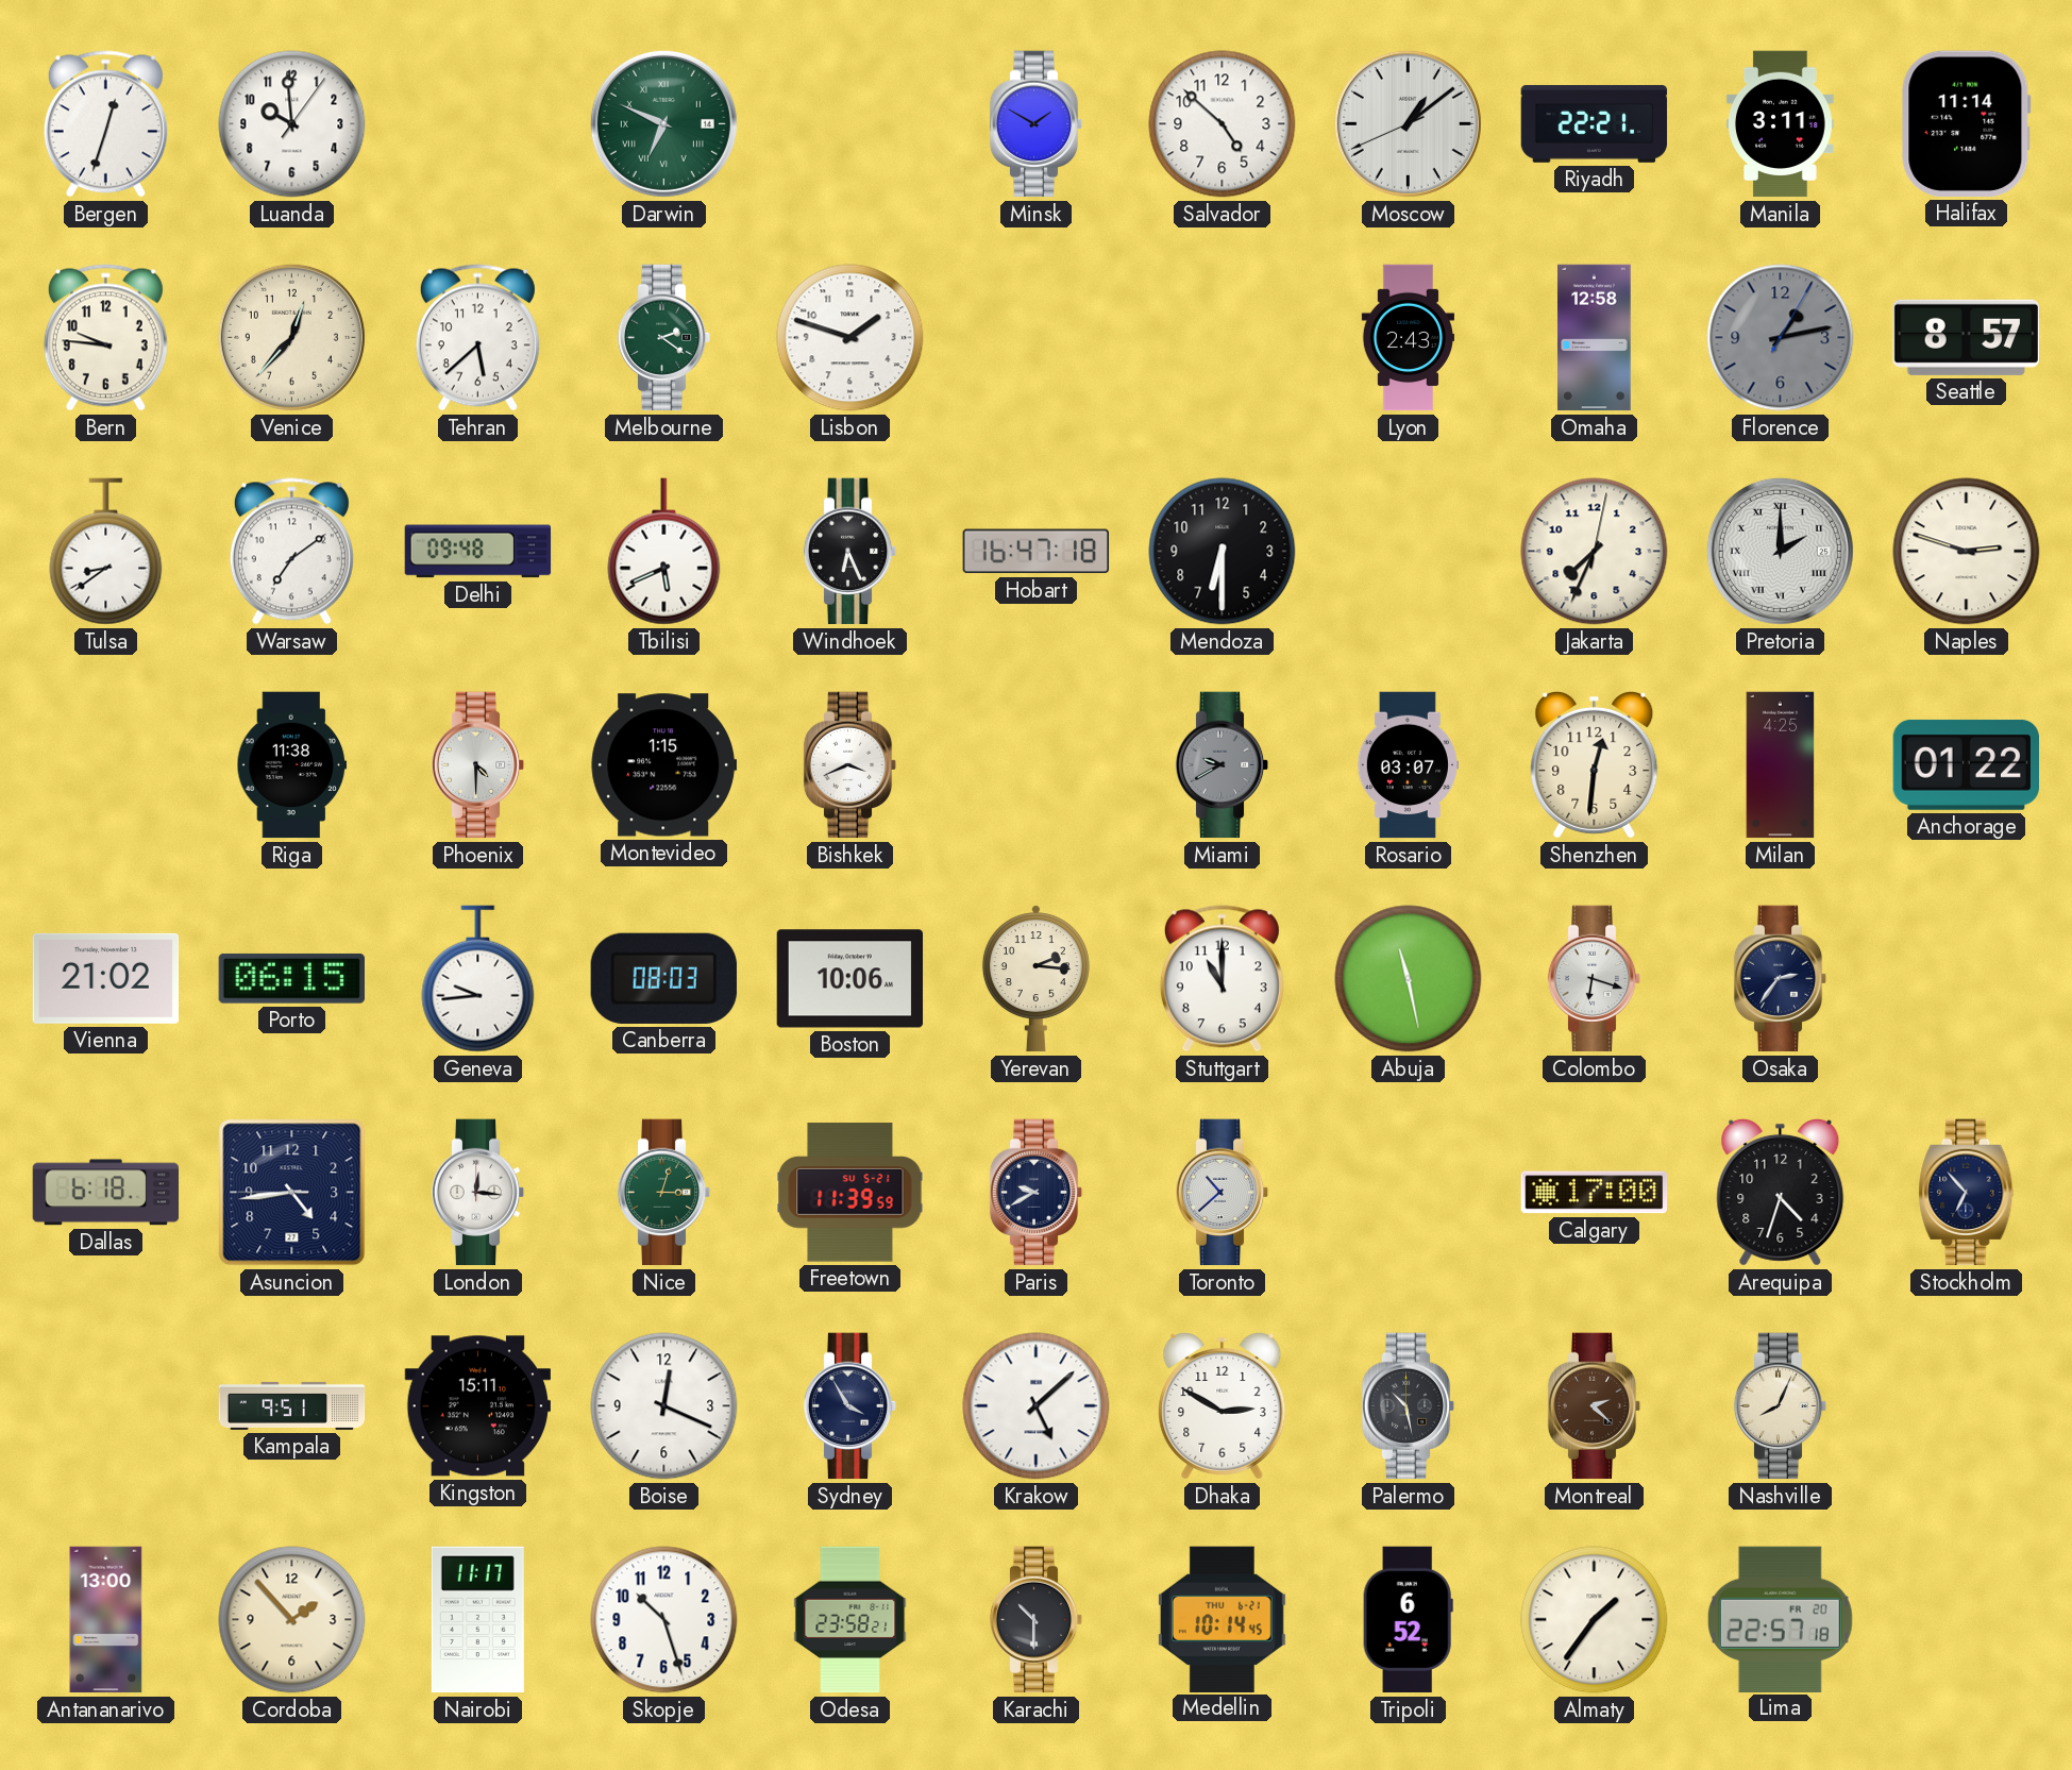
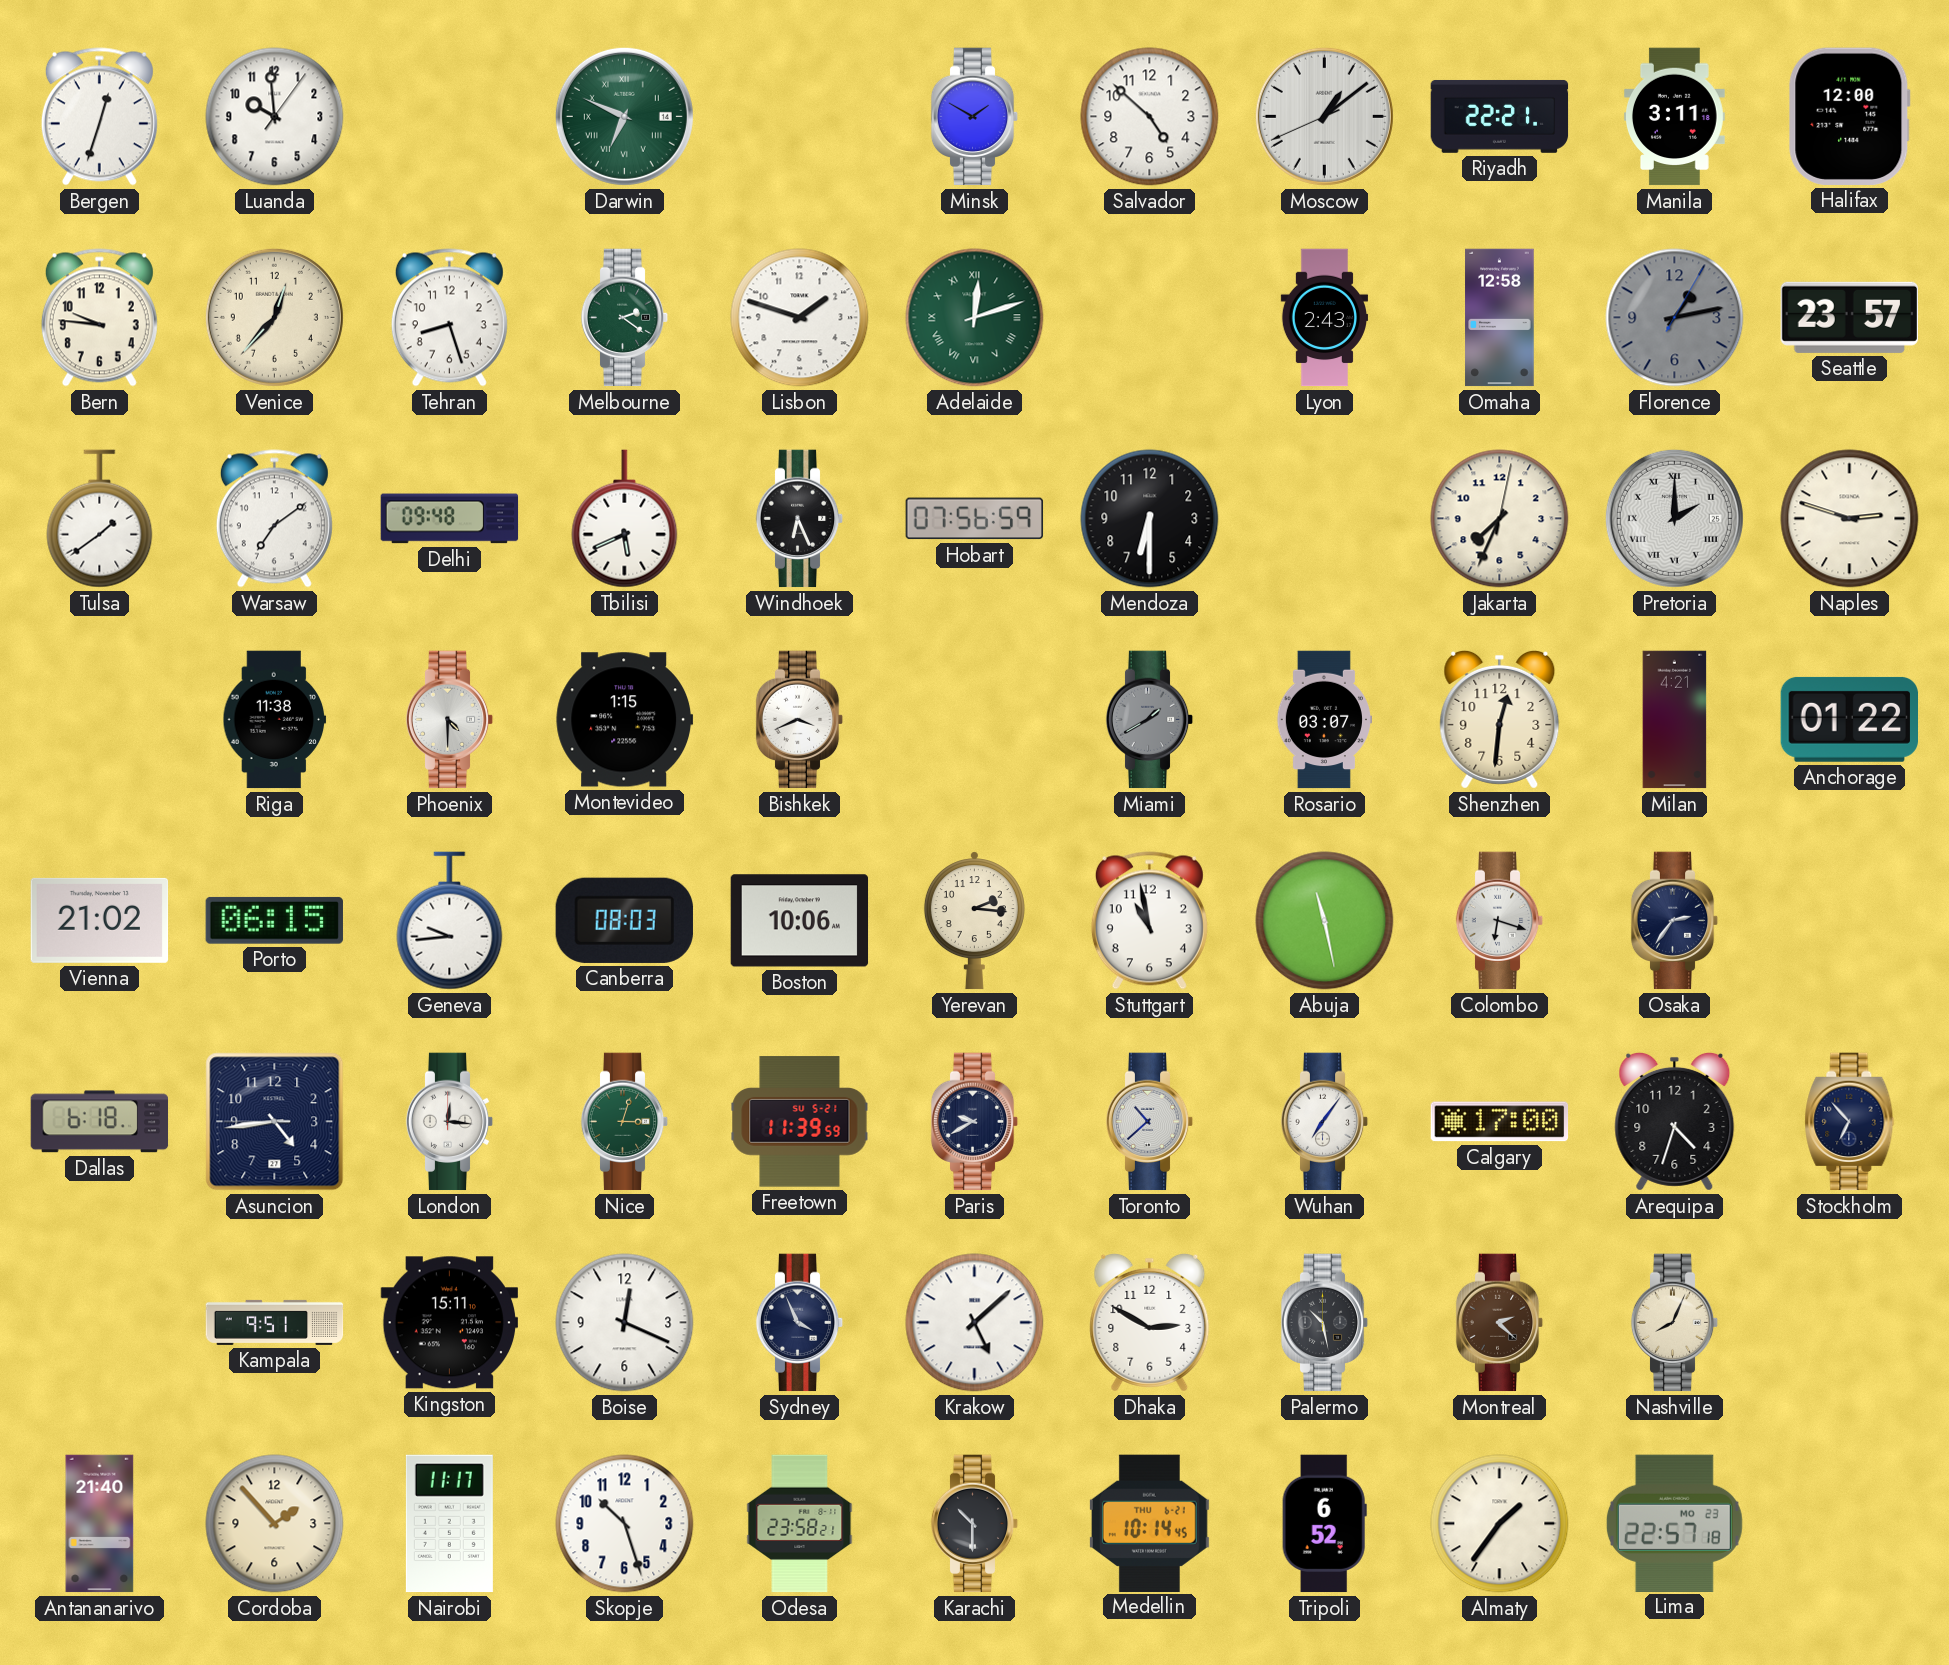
Halifax: 11:14 -> 12:00 (1850, 116)
Tehran: 5:38 -> 8:27 (449, 318)
Adelaide: none -> 12:12 (975, 318)
Seattle: 8:57 -> 23:57 (1849, 317)
Tulsa: 8:39 -> 1:39 (100, 519)
Hobart: 16:47 -> 07:56 (975, 519)
Miami: 9:40 -> 1:40 (1150, 720)
Milan: 4:25 -> 4:21 (1675, 720)
Stuttgart: 11:00 -> 10:58 (1149, 921)
Wuhan: none -> 7:06 (1325, 1122)
Sydney: 3:55 -> 3:56 (800, 1323)
Antananarivo: 13:00 -> 21:40 (100, 1524)
Lima date: FR 20 -> MO 23 (1674, 1523)
